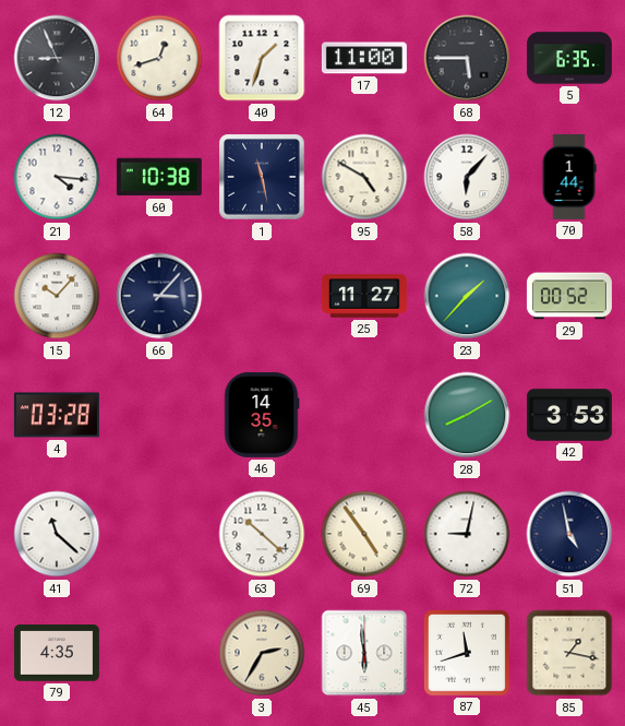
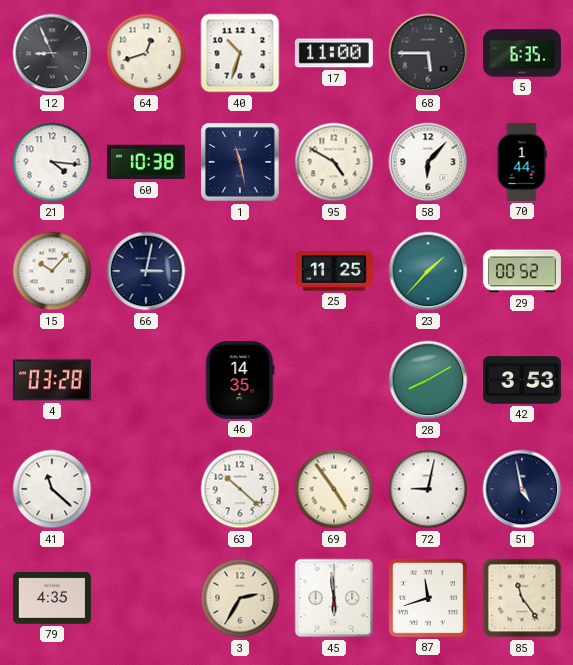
40: 1:33 -> 10:33 (240, 53)
66: 3:07 -> 3:02 (146, 271)
25: 11:27 -> 11:25 (334, 271)
85: 1:17 -> 11:24 (522, 598)
